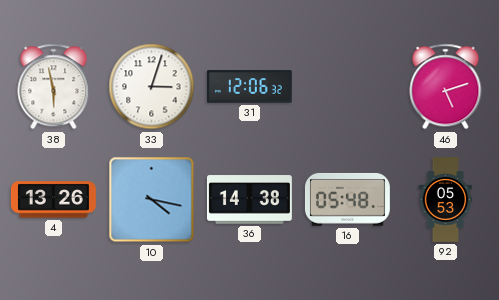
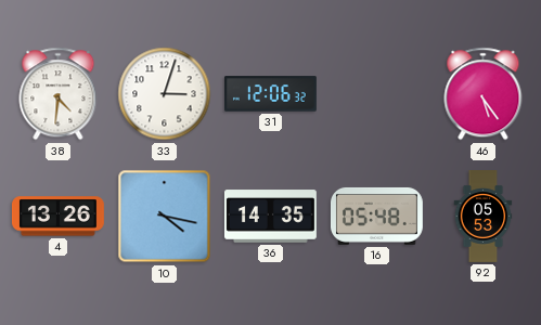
38: 5:58 -> 4:31 (59, 94)
46: 5:12 -> 5:24 (484, 94)
36: 14:38 -> 14:35 (270, 217)
